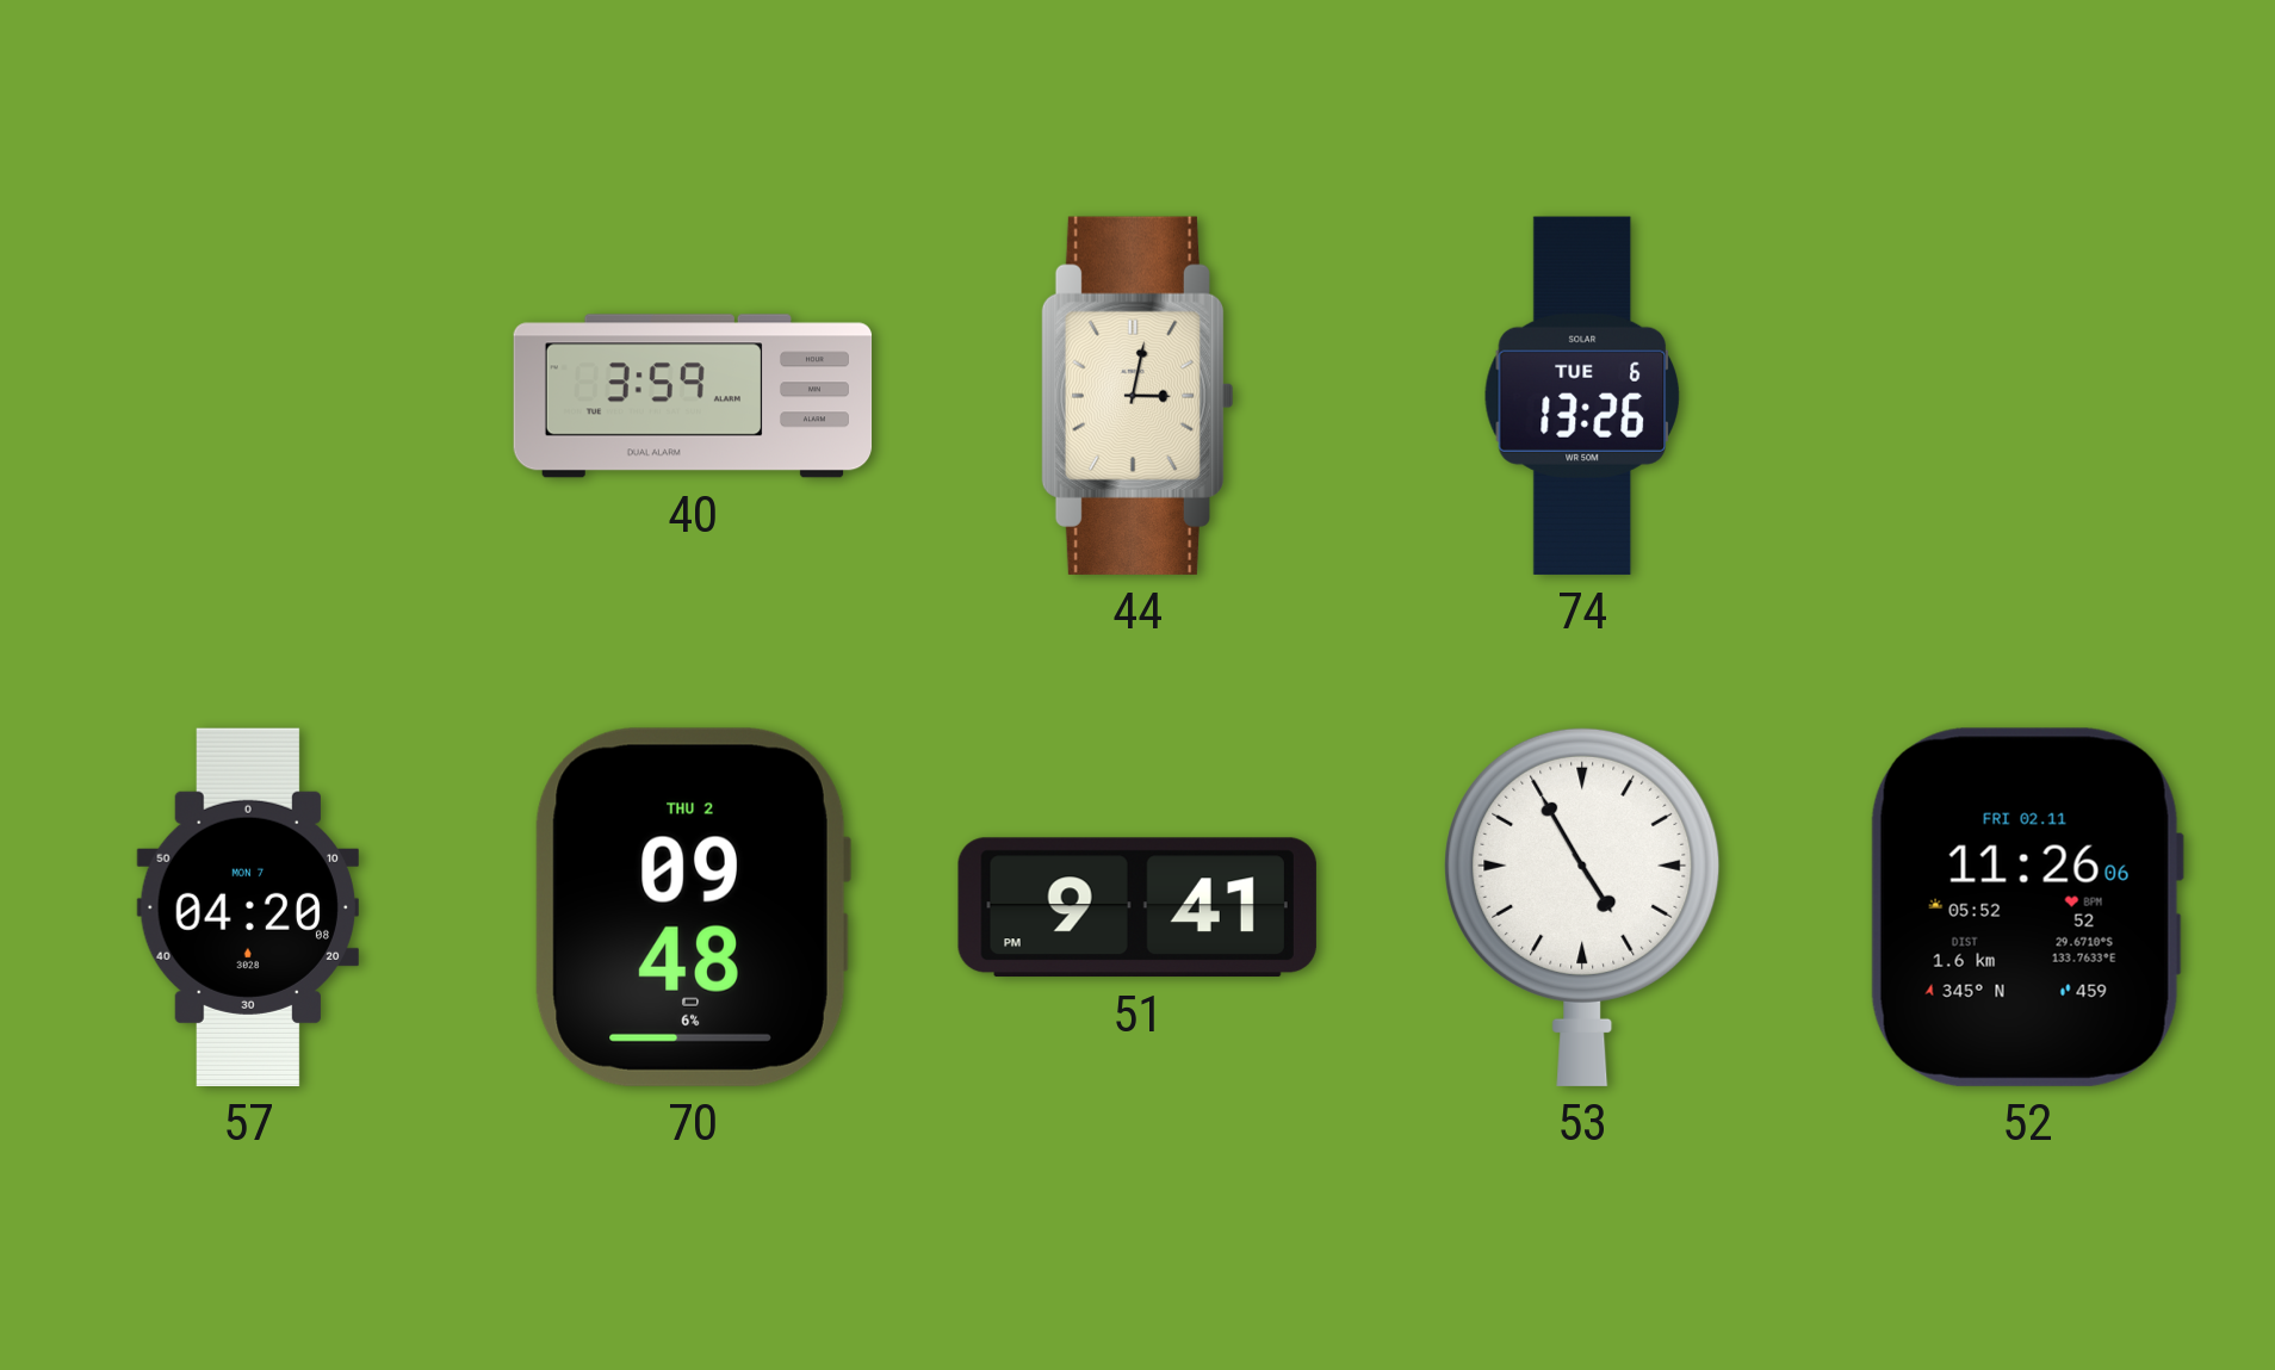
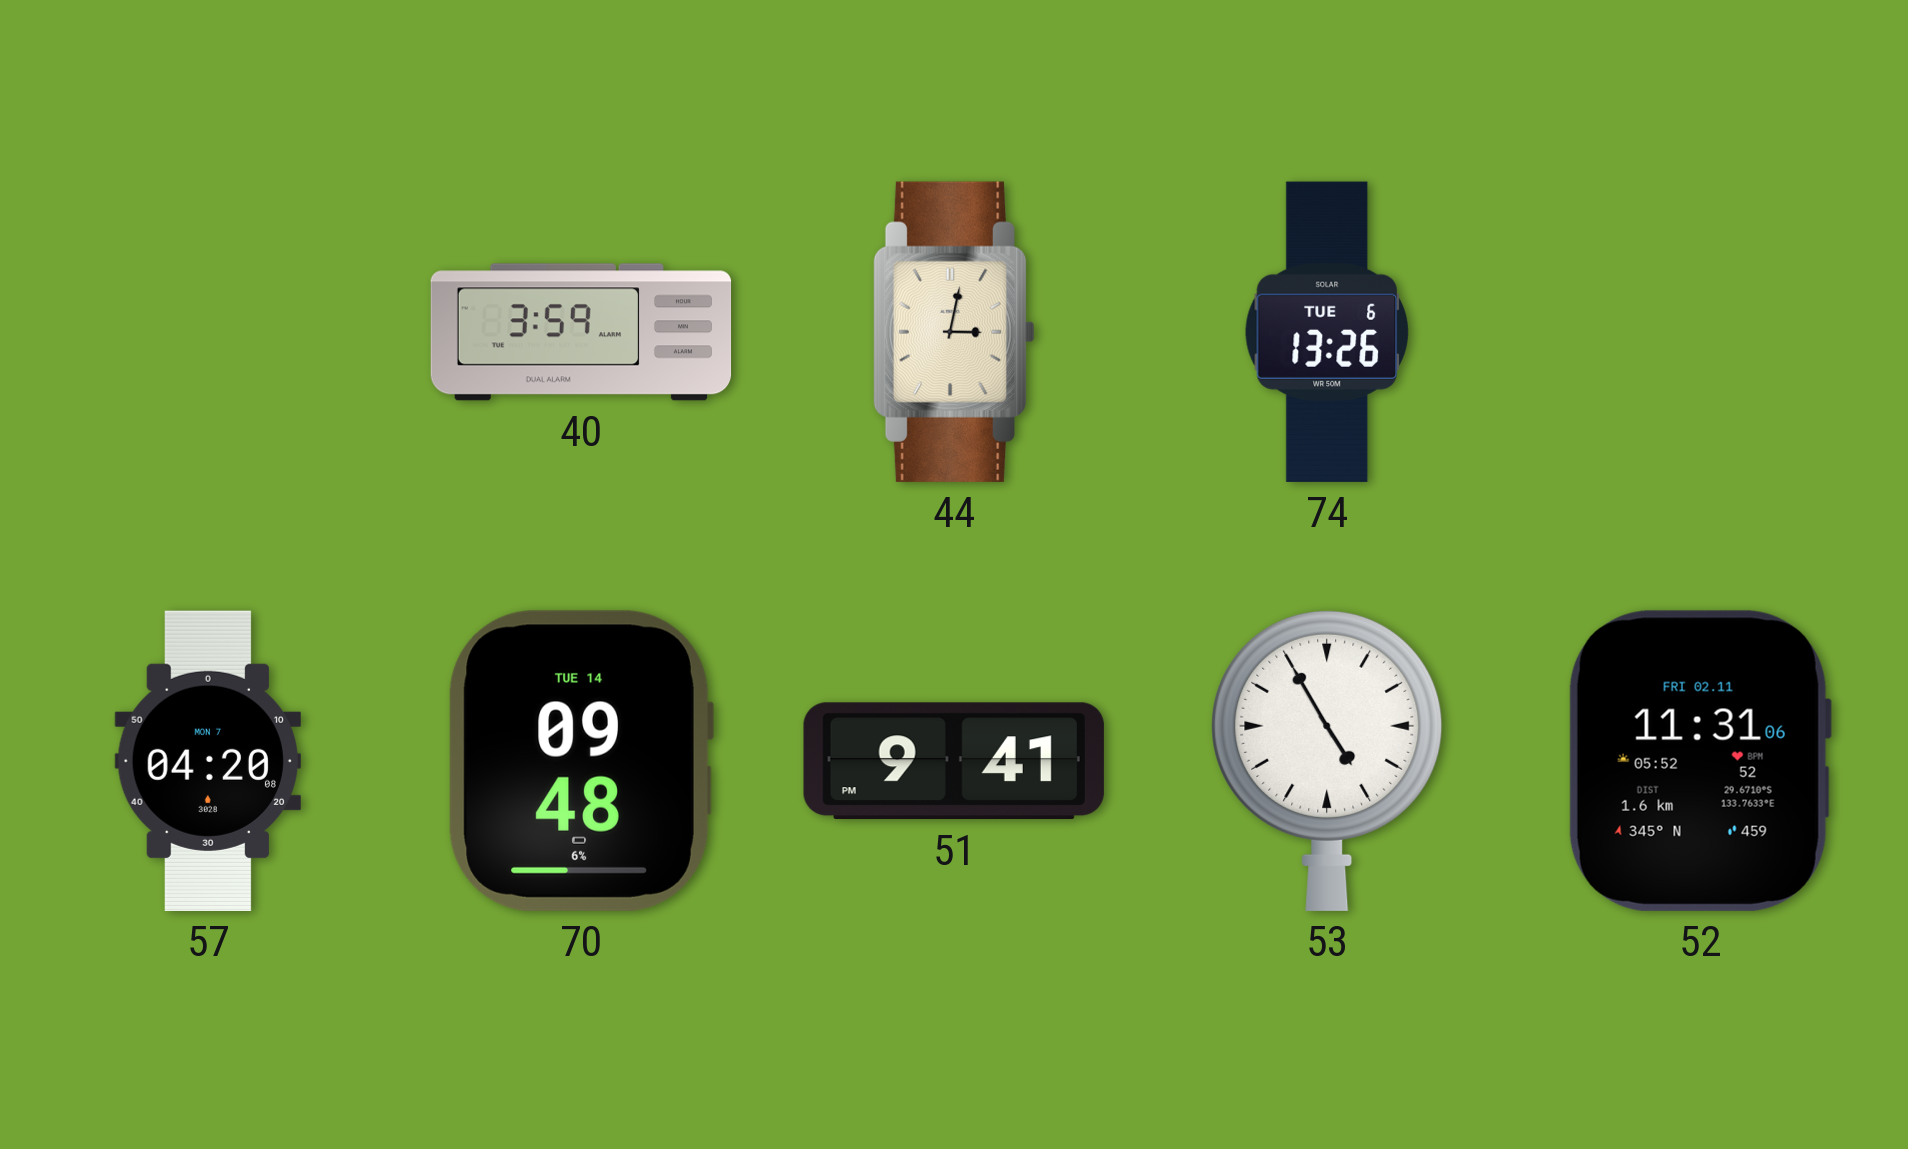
70 date: THU 2 -> TUE 14 (581, 761)
52: 11:26 -> 11:31 (1700, 761)
